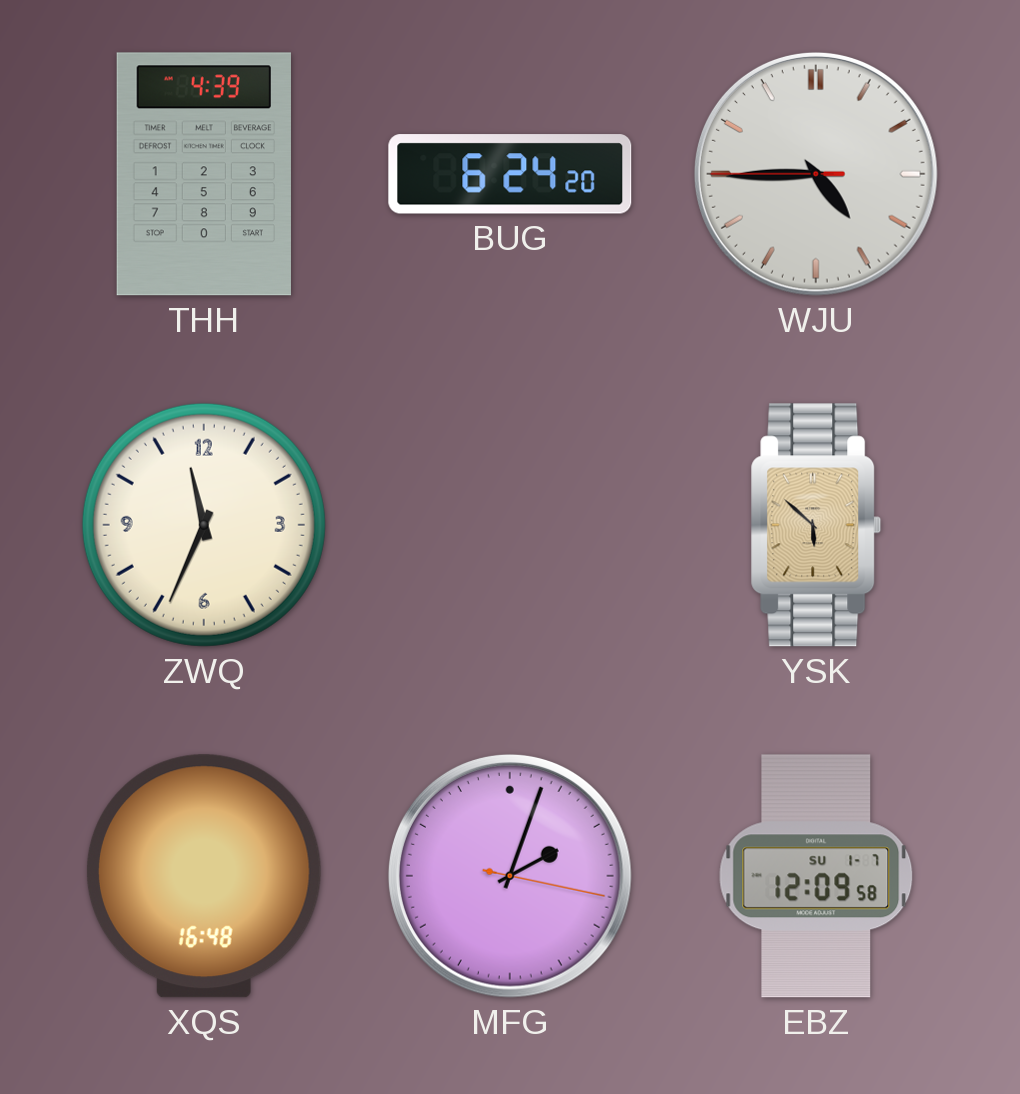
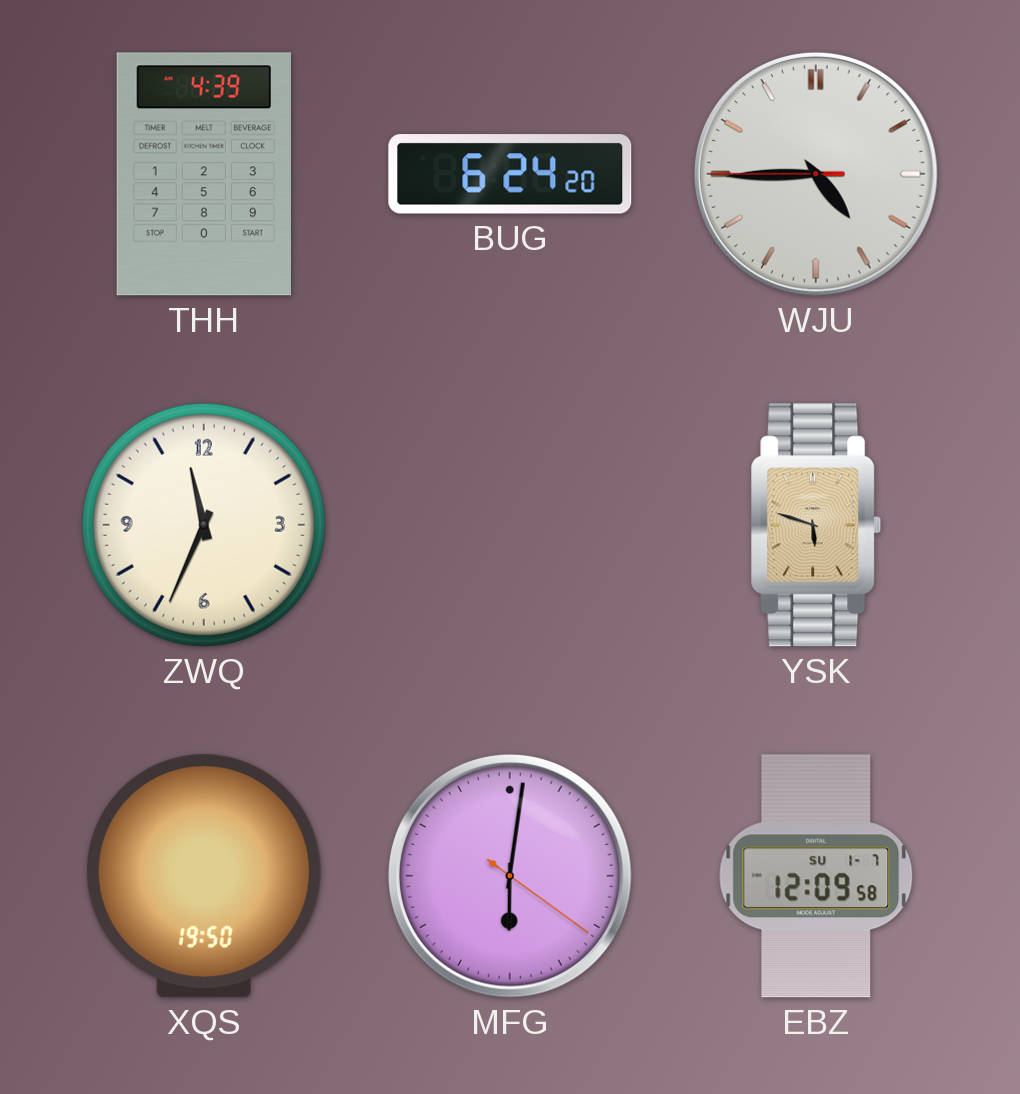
YSK: 5:52 -> 5:48 (816, 525)
XQS: 16:48 -> 19:50 (204, 876)
MFG: 2:03 -> 6:01 (510, 876)
